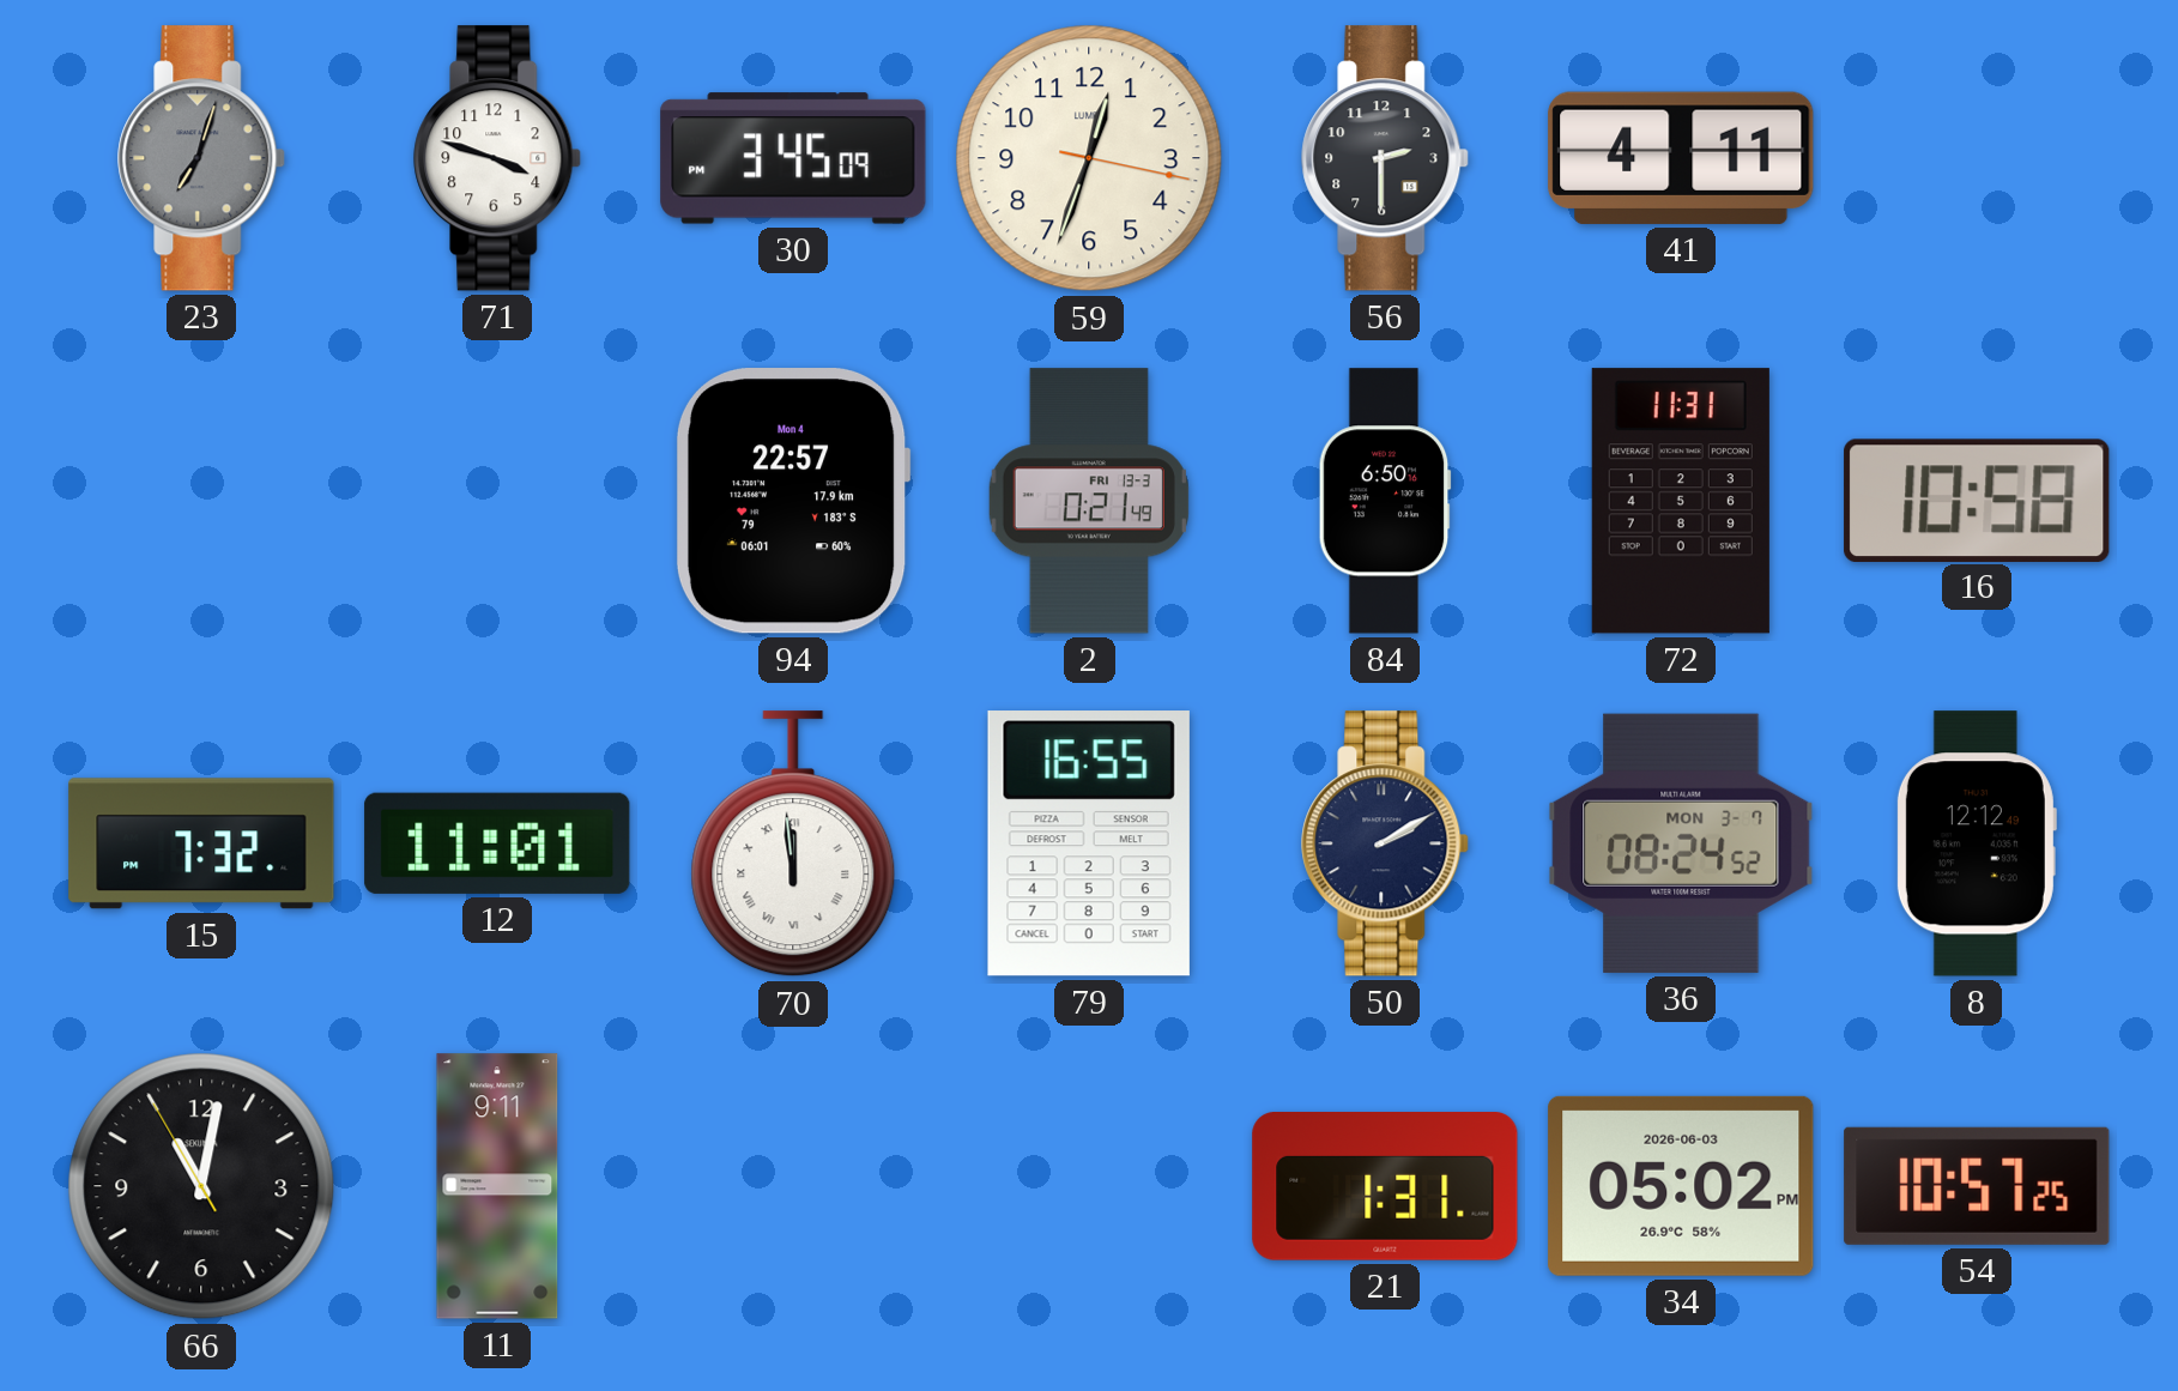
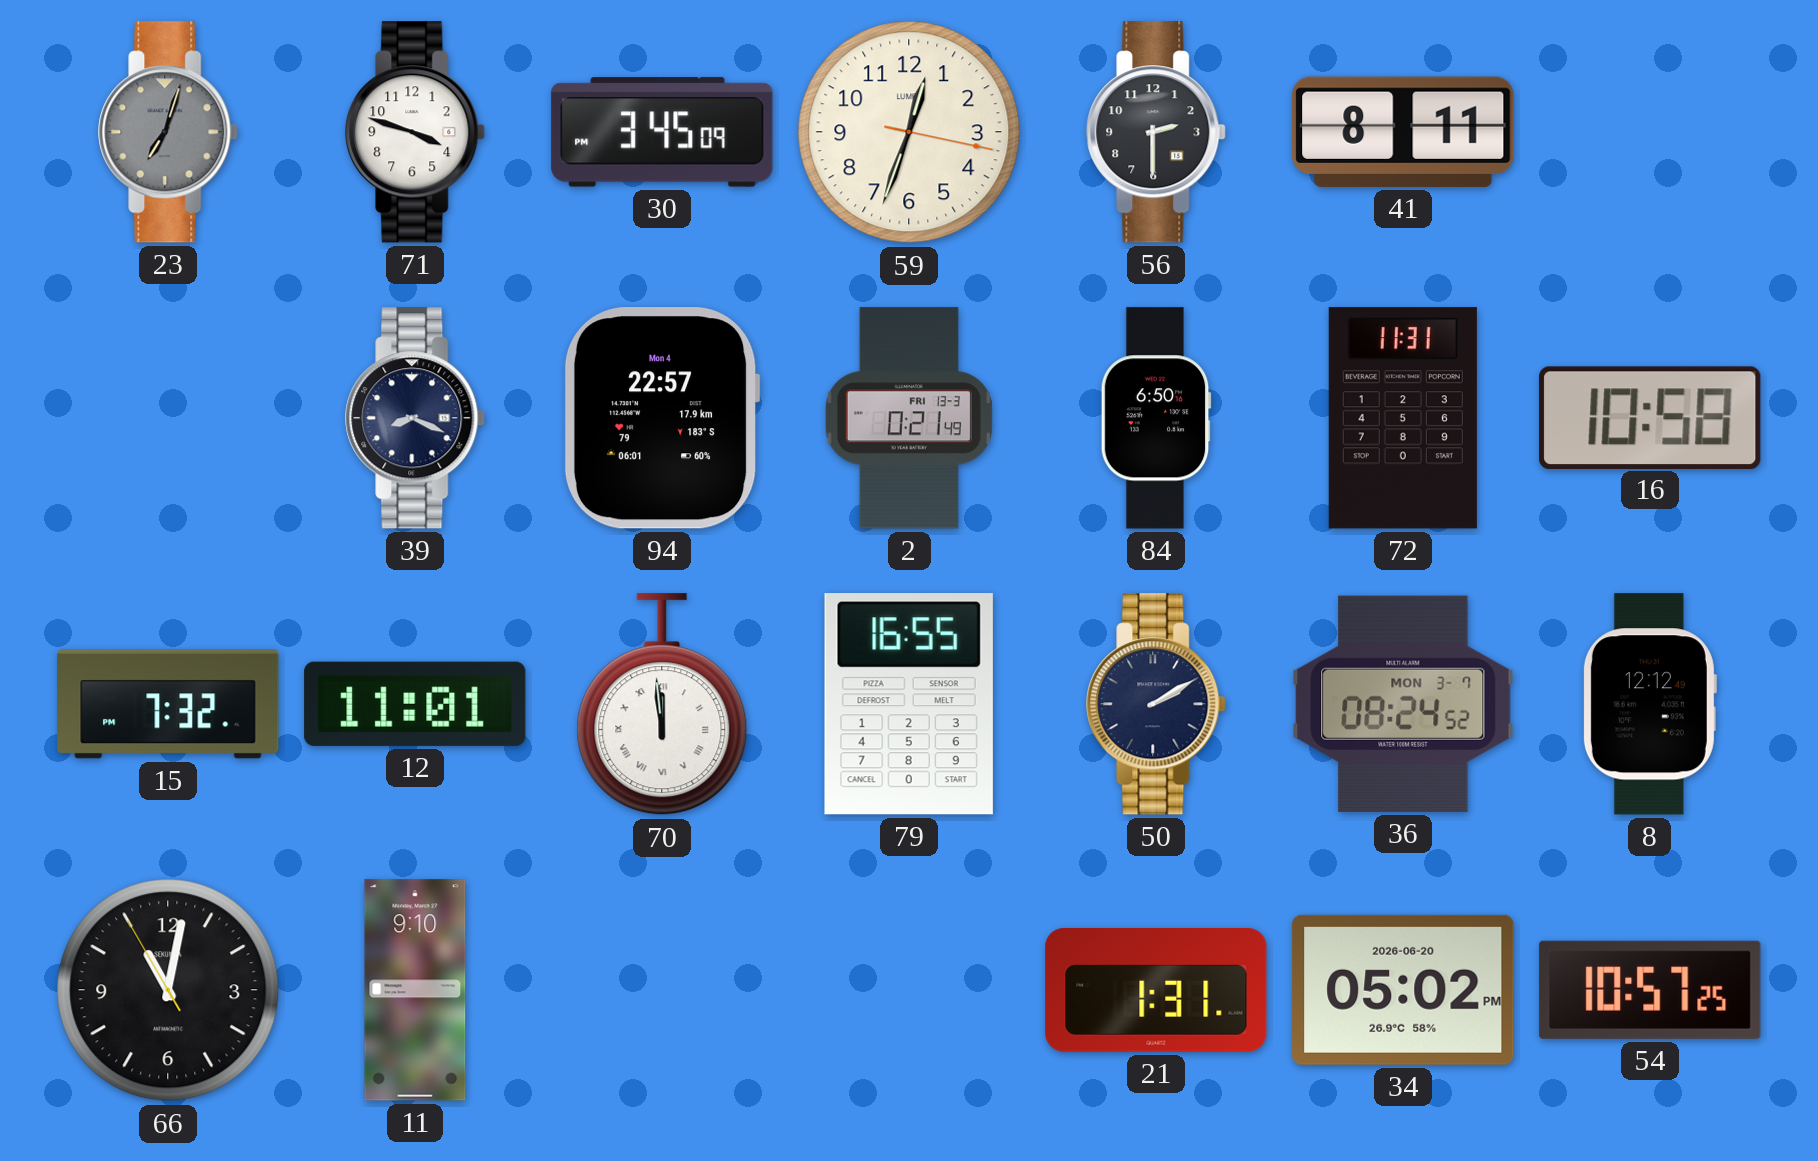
41: 4:11 -> 8:11 (1403, 132)
39: none -> 8:19 (416, 418)
11: 9:11 -> 9:10 (415, 990)
34 date: 2026-06-03 -> 2026-06-20 (1403, 990)
